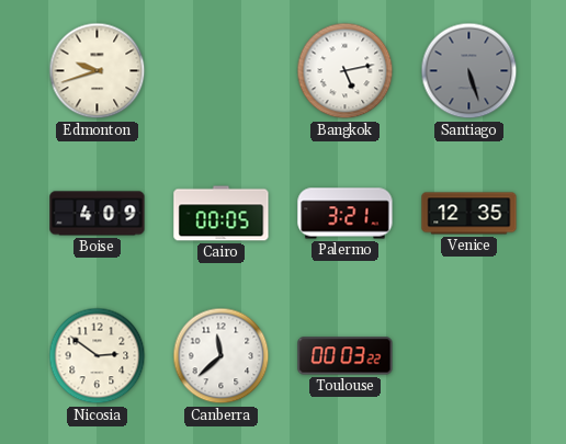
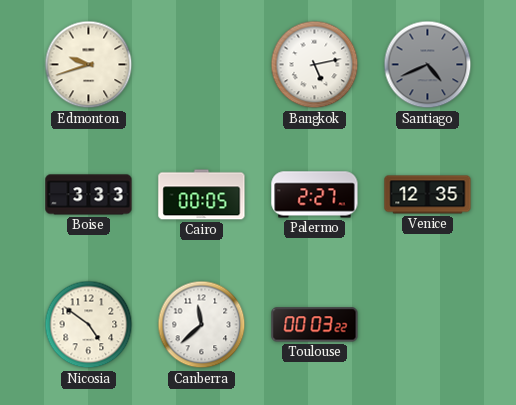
Santiago: 5:27 -> 4:41 (428, 65)
Boise: 4:09 -> 3:33 (89, 195)
Palermo: 3:21 -> 2:27 (315, 195)
Nicosia: 2:51 -> 4:51 (89, 325)
